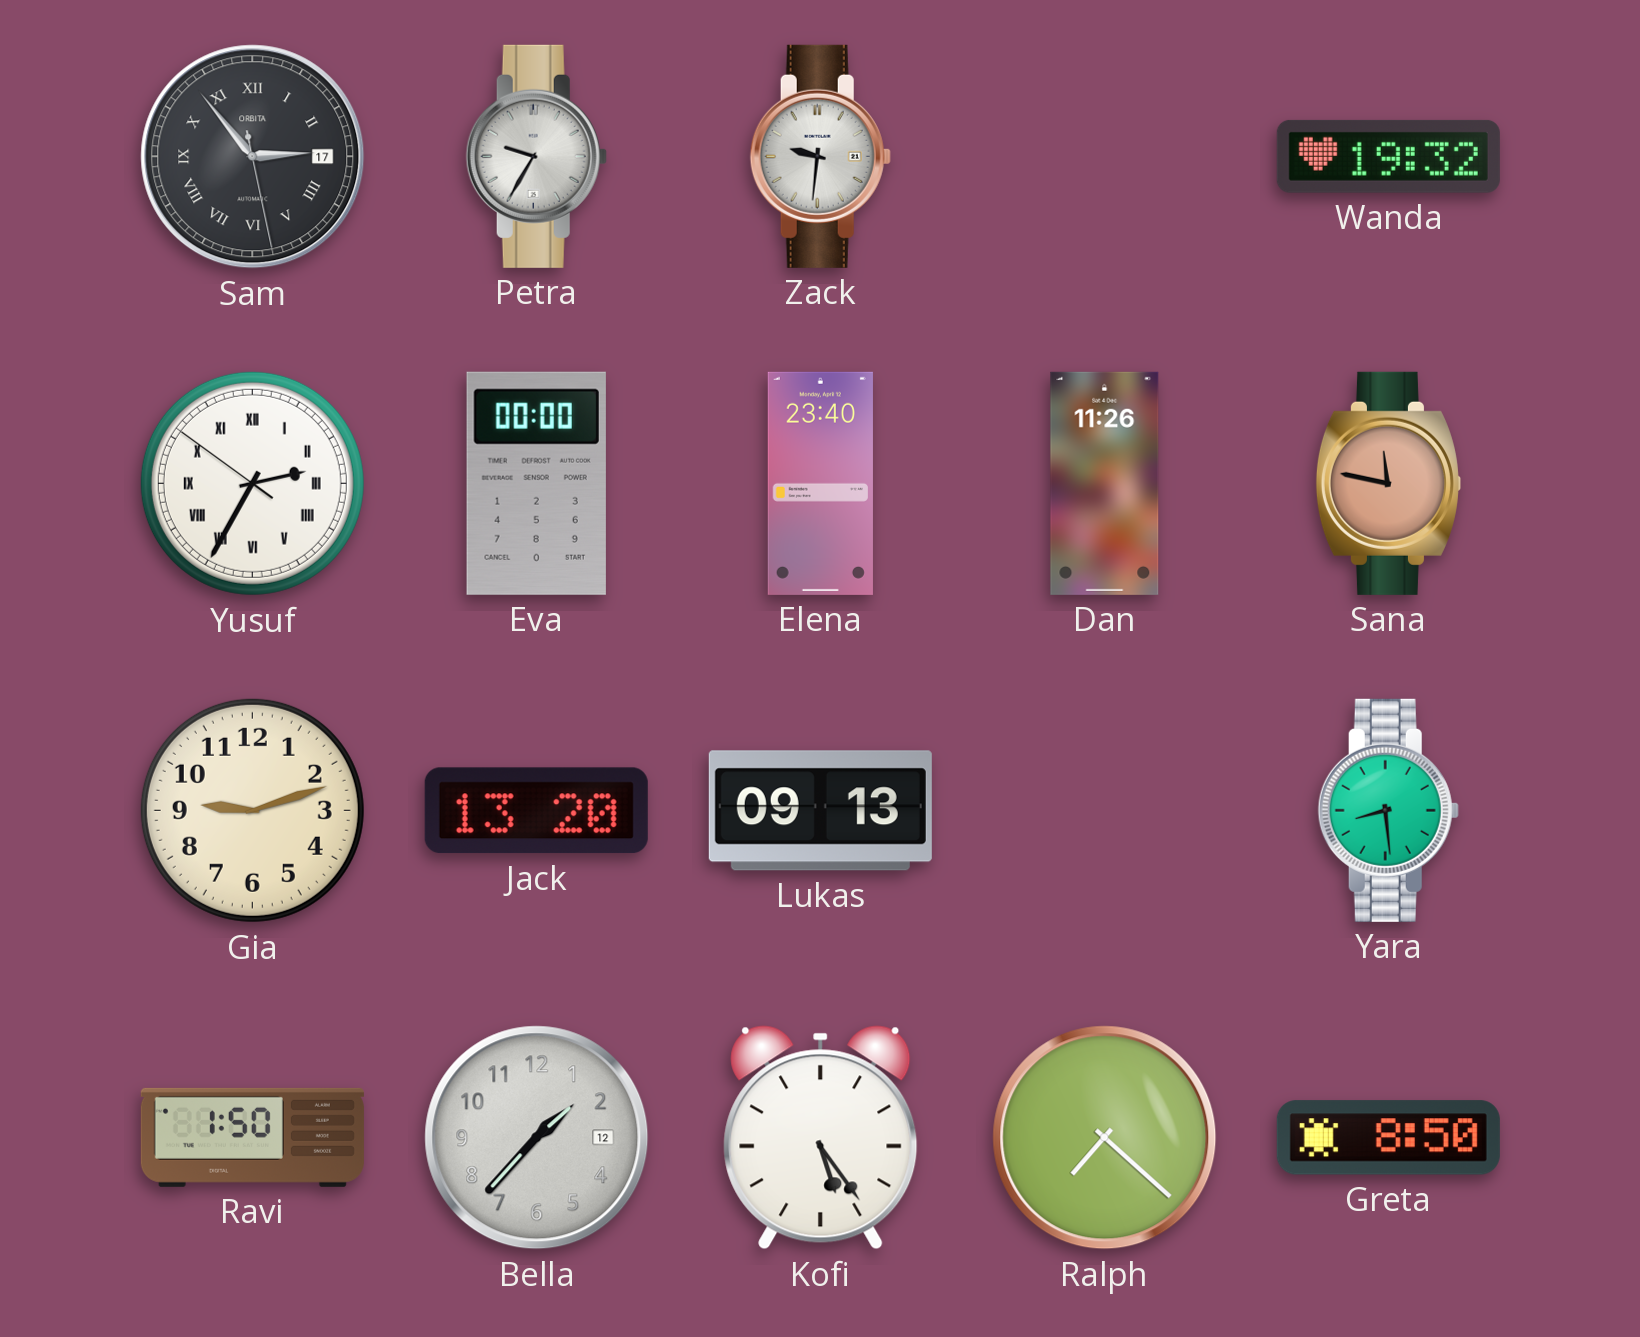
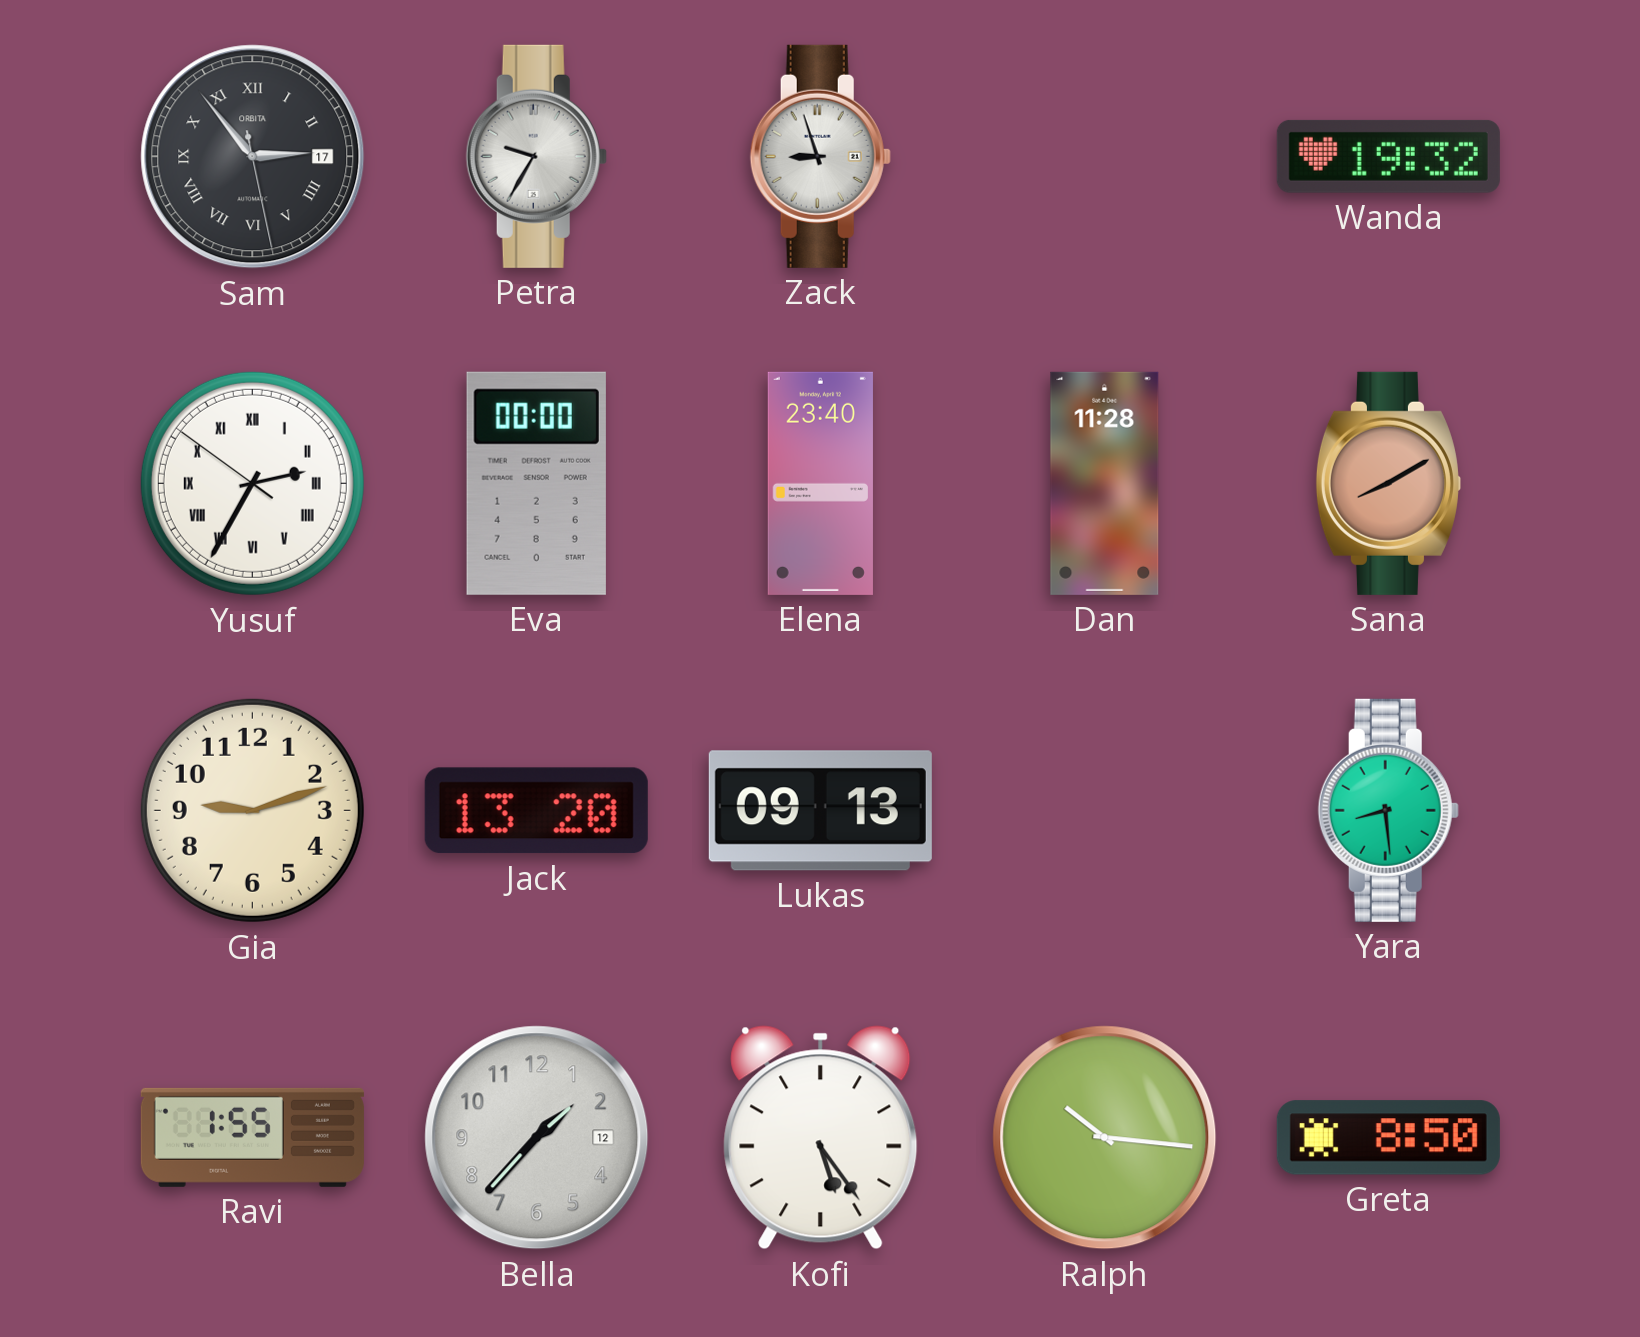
Zack: 9:31 -> 8:57 (820, 156)
Dan: 11:26 -> 11:28 (1105, 483)
Sana: 11:47 -> 8:10 (1388, 483)
Ravi: 1:50 -> 1:55 (252, 1137)
Ralph: 7:22 -> 10:16 (1105, 1138)
